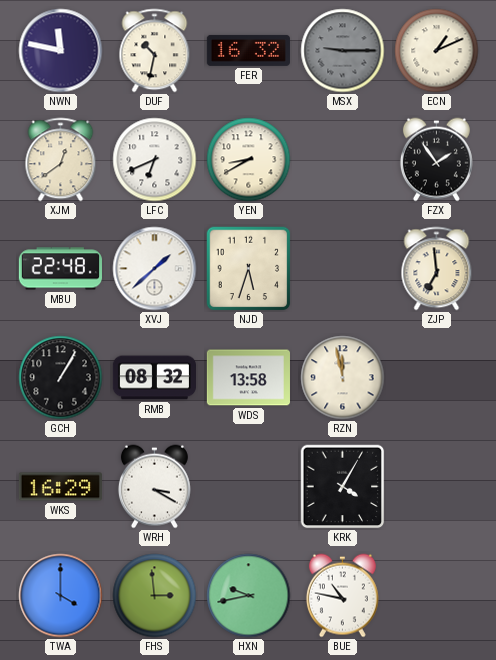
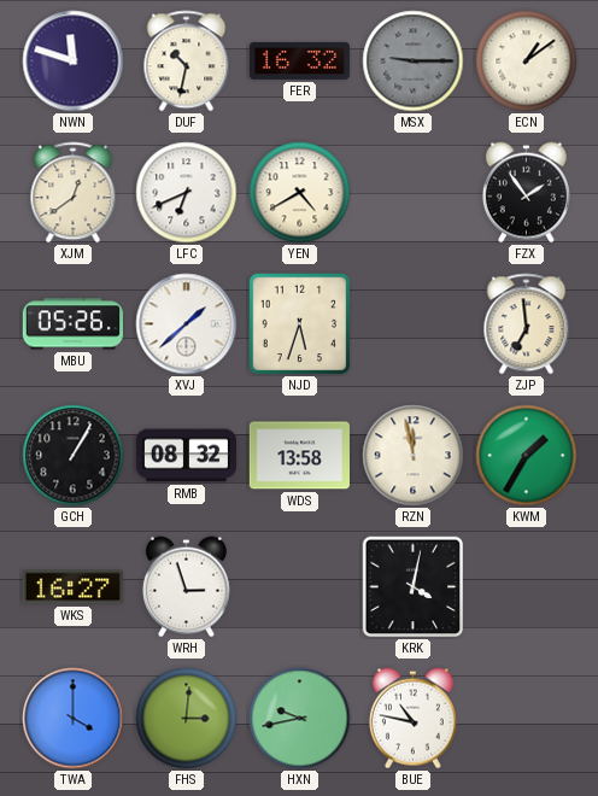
NWN: 11:47 -> 11:48 (74, 62)
ECN: 1:11 -> 1:09 (527, 62)
YEN: 8:40 -> 4:40 (300, 193)
MBU: 22:48 -> 05:26 (72, 324)
KWM: none -> 1:35 (527, 456)
WKS: 16:29 -> 16:27 (72, 587)
WRH: 3:20 -> 2:57 (186, 587)
KRK: 4:05 -> 4:02 (414, 587)
FHS: 2:59 -> 3:01 (187, 719)
